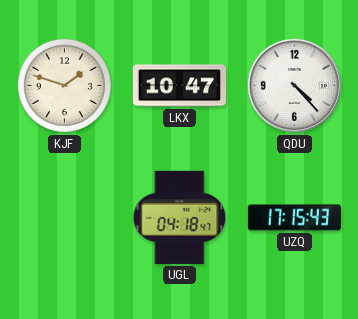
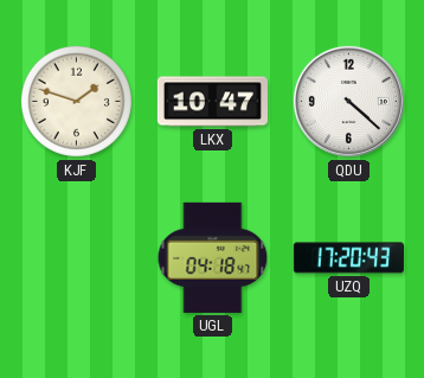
QDU: 4:23 -> 4:22 (348, 101)
UZQ: 17:15 -> 17:20 (348, 258)
